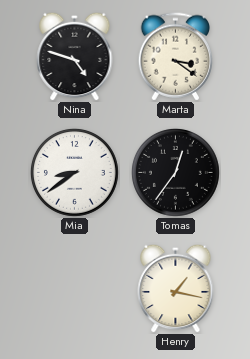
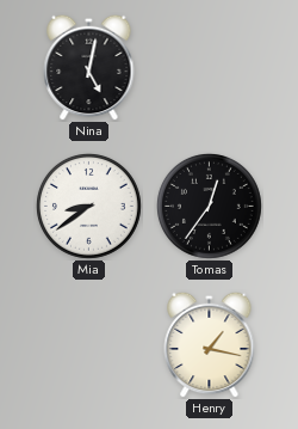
Nina: 4:48 -> 5:02 (89, 67)
Marta: 3:21 -> none (175, 57)
